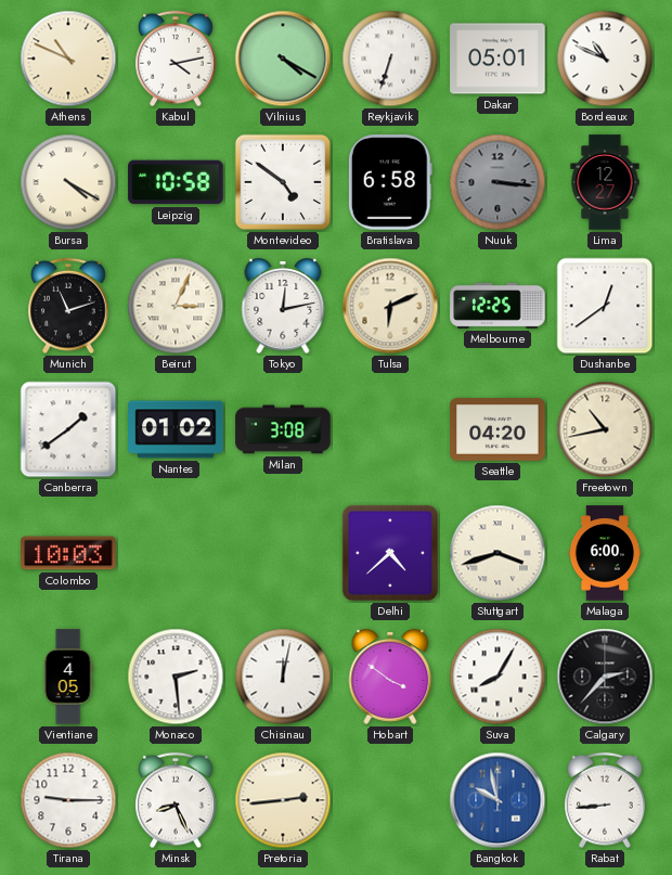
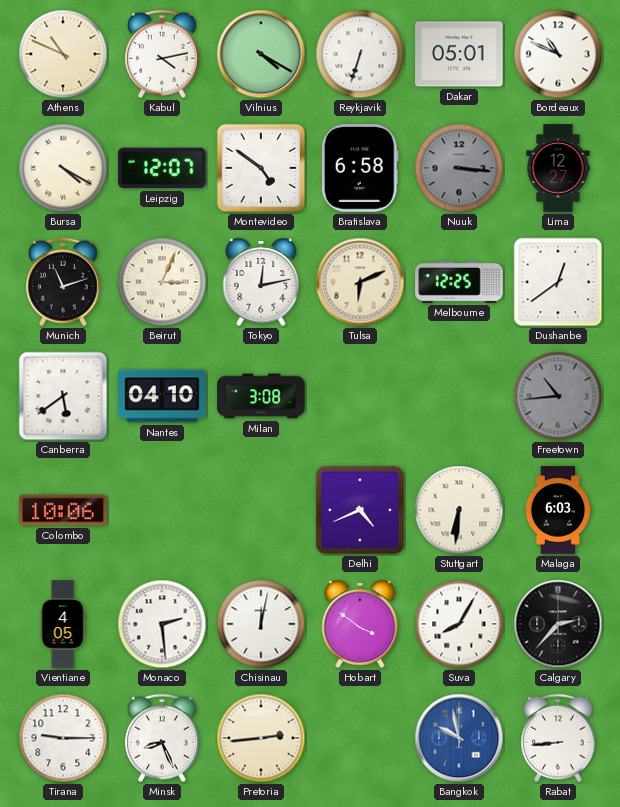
Leipzig: 10:58 -> 12:07 (162, 168)
Canberra: 1:39 -> 5:39 (63, 396)
Nantes: 01:02 -> 04:10 (162, 396)
Seattle: 04:20 -> none (497, 429)
Freetown: 10:43 -> 10:44 (558, 396)
Freetown dial: cream -> grey (558, 396)
Colombo: 10:03 -> 10:06 (63, 510)
Delhi: 4:38 -> 4:41 (360, 510)
Stuttgart: 3:42 -> 6:31 (459, 510)
Malaga: 6:00 -> 6:03 (558, 510)
